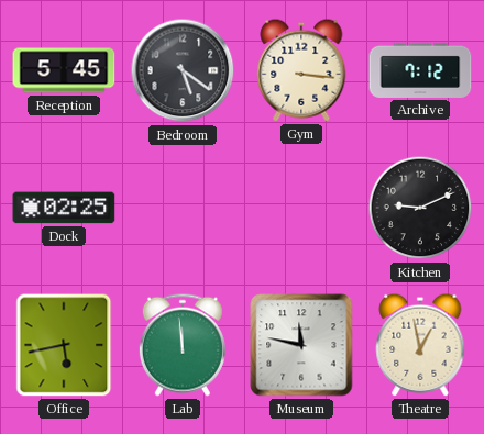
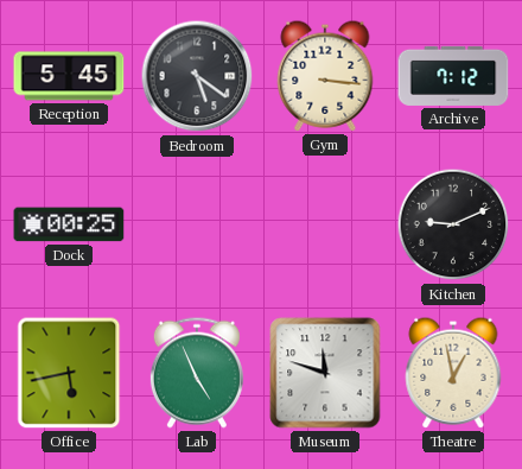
Dock: 02:25 -> 00:25 (69, 224)
Lab: 11:59 -> 4:56 (197, 373)
Museum: 11:47 -> 11:48 (325, 373)
